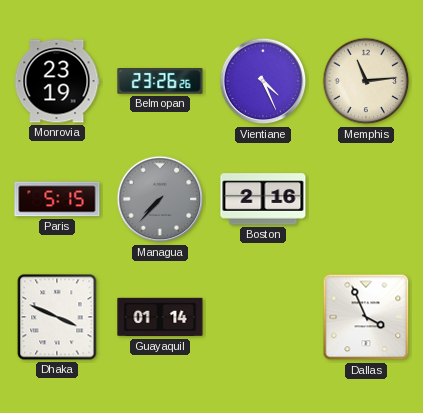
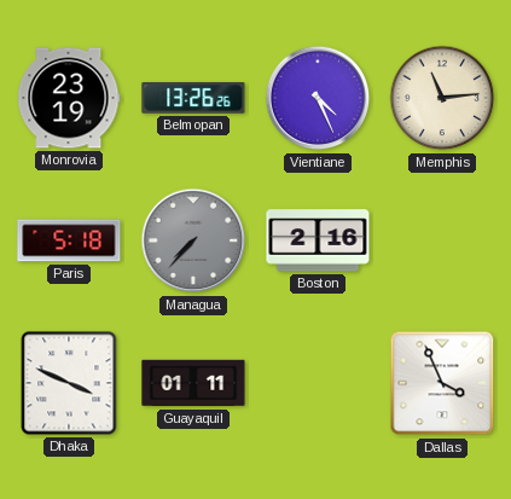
Belmopan: 23:26 -> 13:26 (193, 98)
Paris: 5:15 -> 5:18 (69, 240)
Guayaquil: 01:14 -> 01:11 (193, 383)
